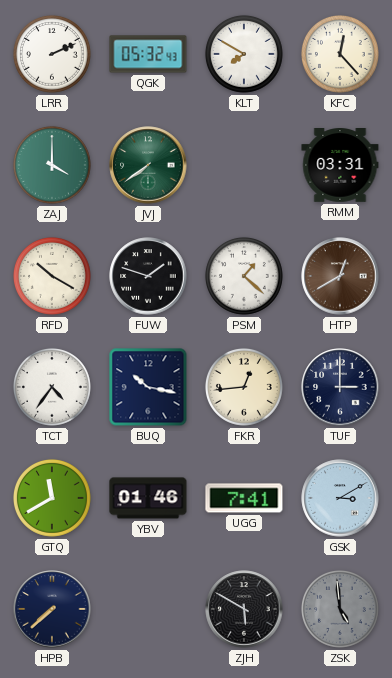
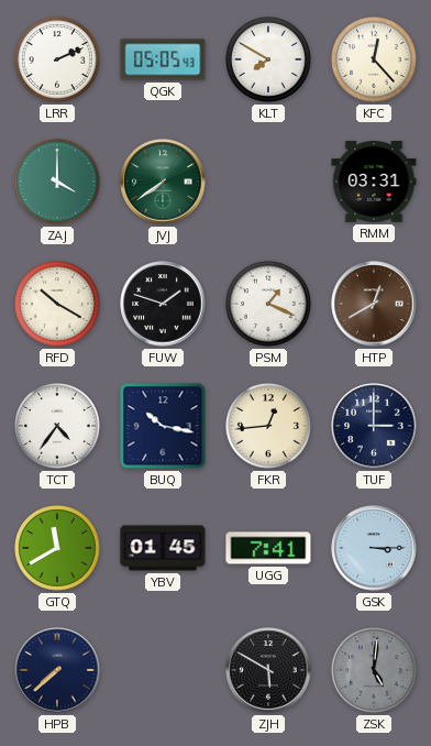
QGK: 05:32 -> 05:05 (163, 59)
PSM: 1:22 -> 1:19 (268, 304)
YBV: 01:46 -> 01:45 (163, 548)
GSK: 3:10 -> 3:15 (374, 548)
ZSK: 4:59 -> 5:01 (374, 670)
